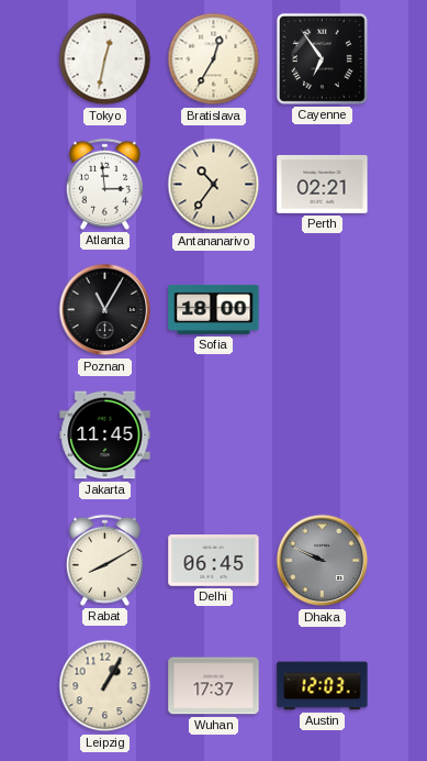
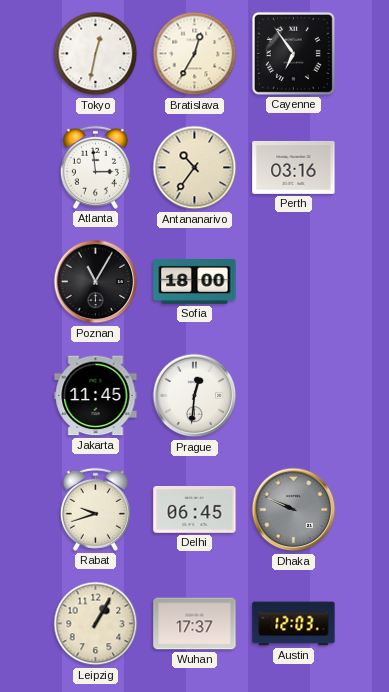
Perth: 02:21 -> 03:16 (294, 167)
Prague: none -> 12:31 (195, 396)
Rabat: 8:10 -> 9:42 (95, 509)
